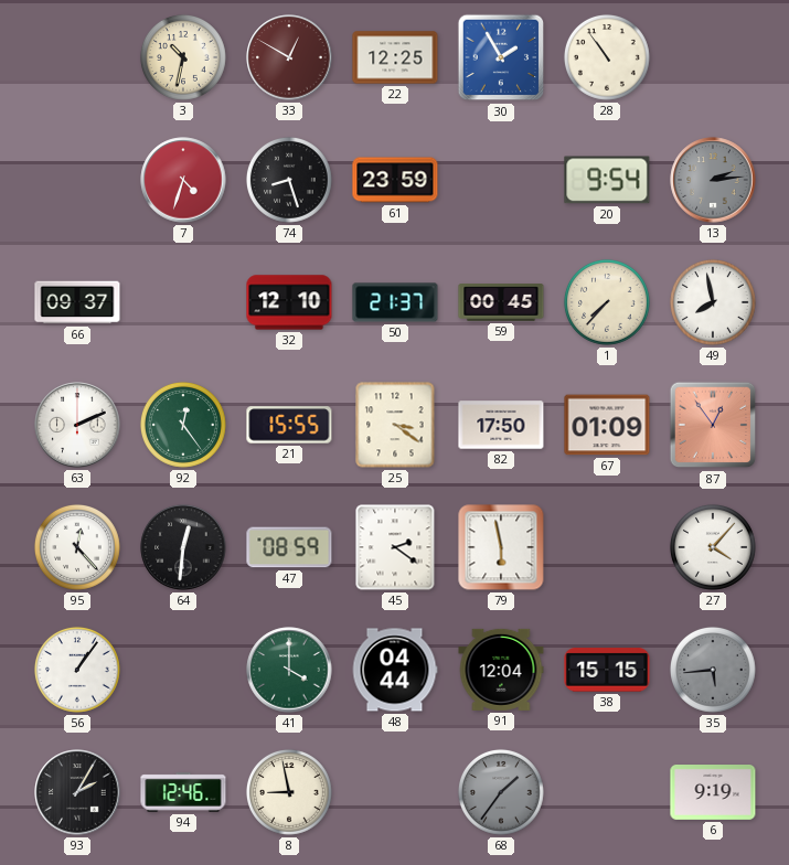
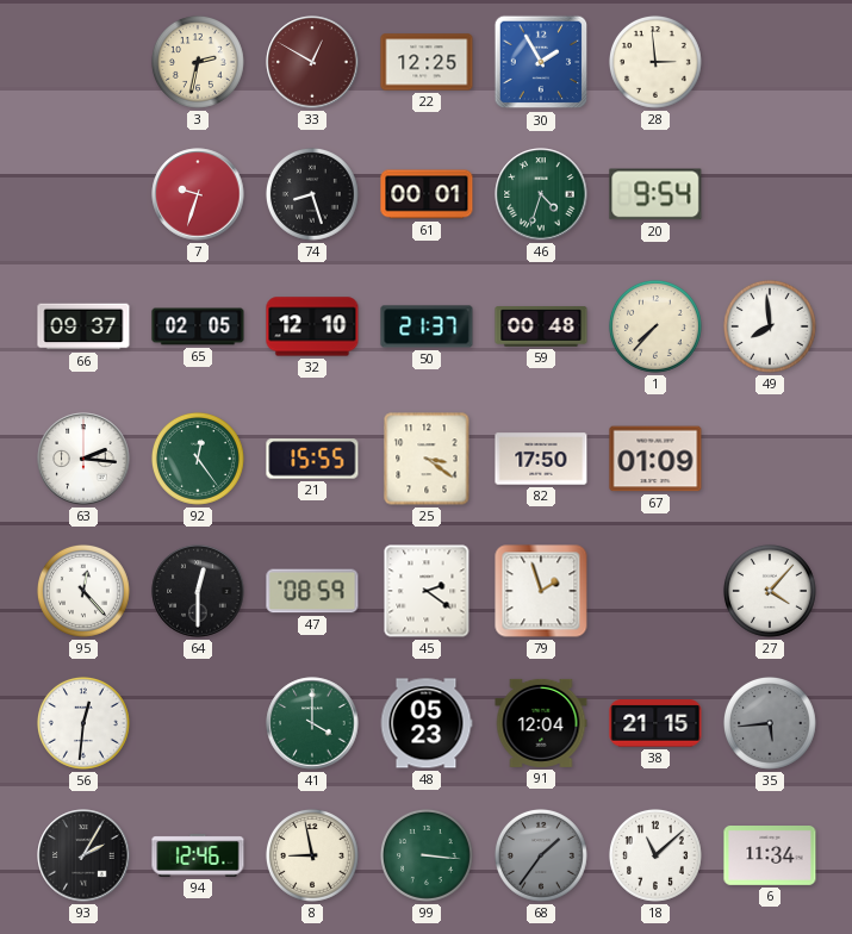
3: 10:32 -> 2:32 (198, 62)
28: 10:54 -> 2:59 (655, 62)
7: 4:33 -> 9:33 (198, 194)
61: 23:59 -> 00:01 (427, 194)
46: none -> 4:33 (541, 194)
13: 2:14 -> none (713, 180)
65: none -> 02:05 (198, 326)
59: 00:45 -> 00:48 (541, 328)
49: 7:58 -> 7:59 (770, 326)
63: 2:11 -> 2:16 (83, 459)
87: 12:54 -> none (713, 425)
64: 12:31 -> 12:30 (198, 591)
79: 5:58 -> 1:57 (541, 591)
56: 1:06 -> 12:31 (83, 723)
48: 04:44 -> 05:23 (427, 723)
38: 15:15 -> 21:15 (655, 723)
99: none -> 3:16 (427, 855)
18: none -> 11:08 (655, 855)
6: 9:19 -> 11:34 (770, 857)
